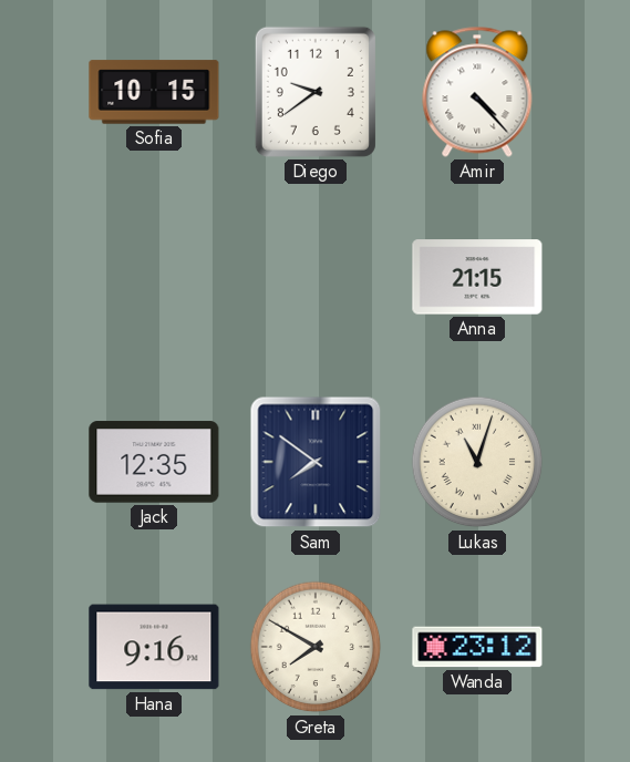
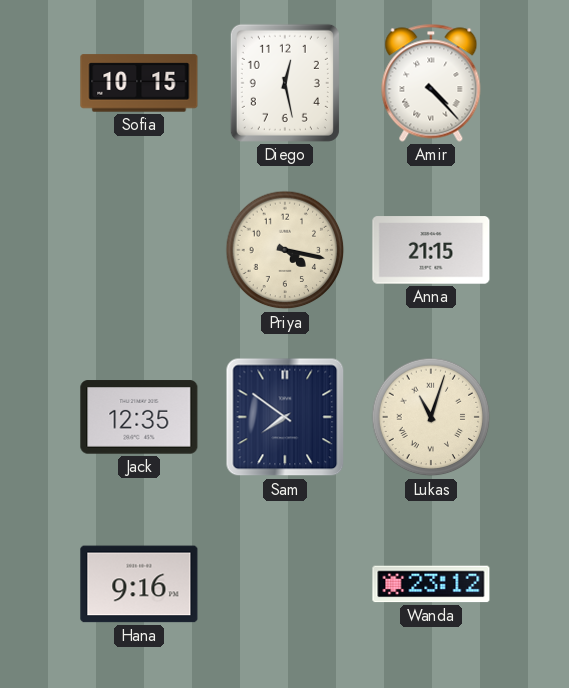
Diego: 9:39 -> 12:28 (285, 83)
Priya: none -> 4:17 (285, 250)
Greta: 7:50 -> none (316, 647)
